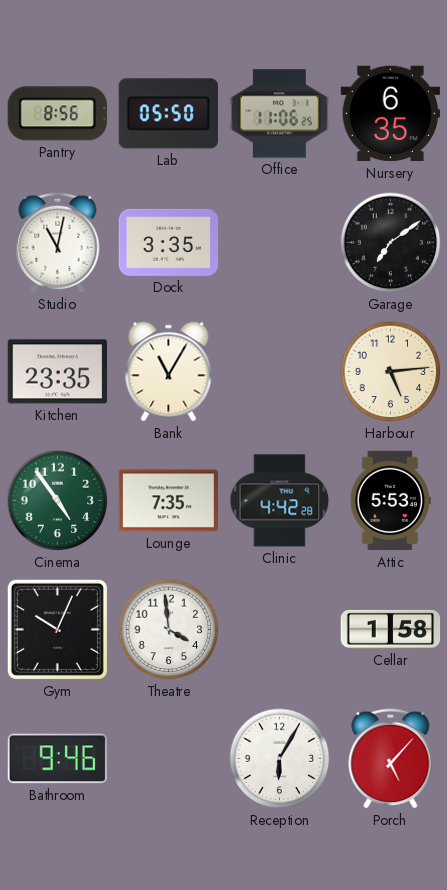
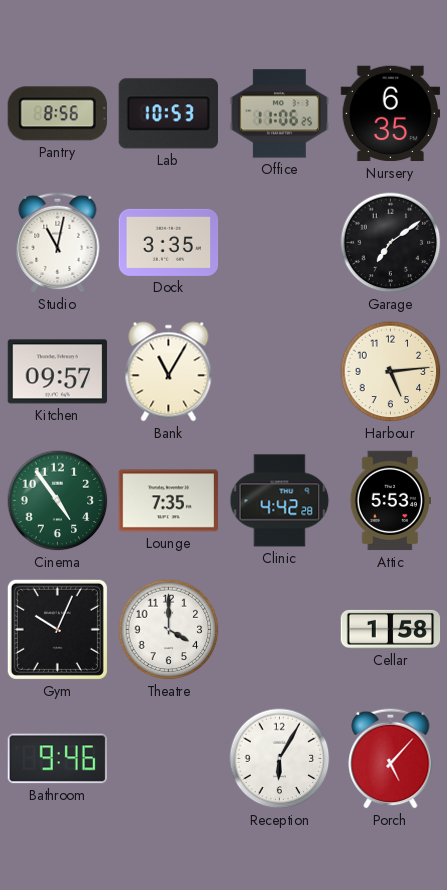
Lab: 05:50 -> 10:53 (168, 114)
Kitchen: 23:35 -> 09:57 (58, 372)
Theatre: 3:59 -> 4:00 (169, 630)
